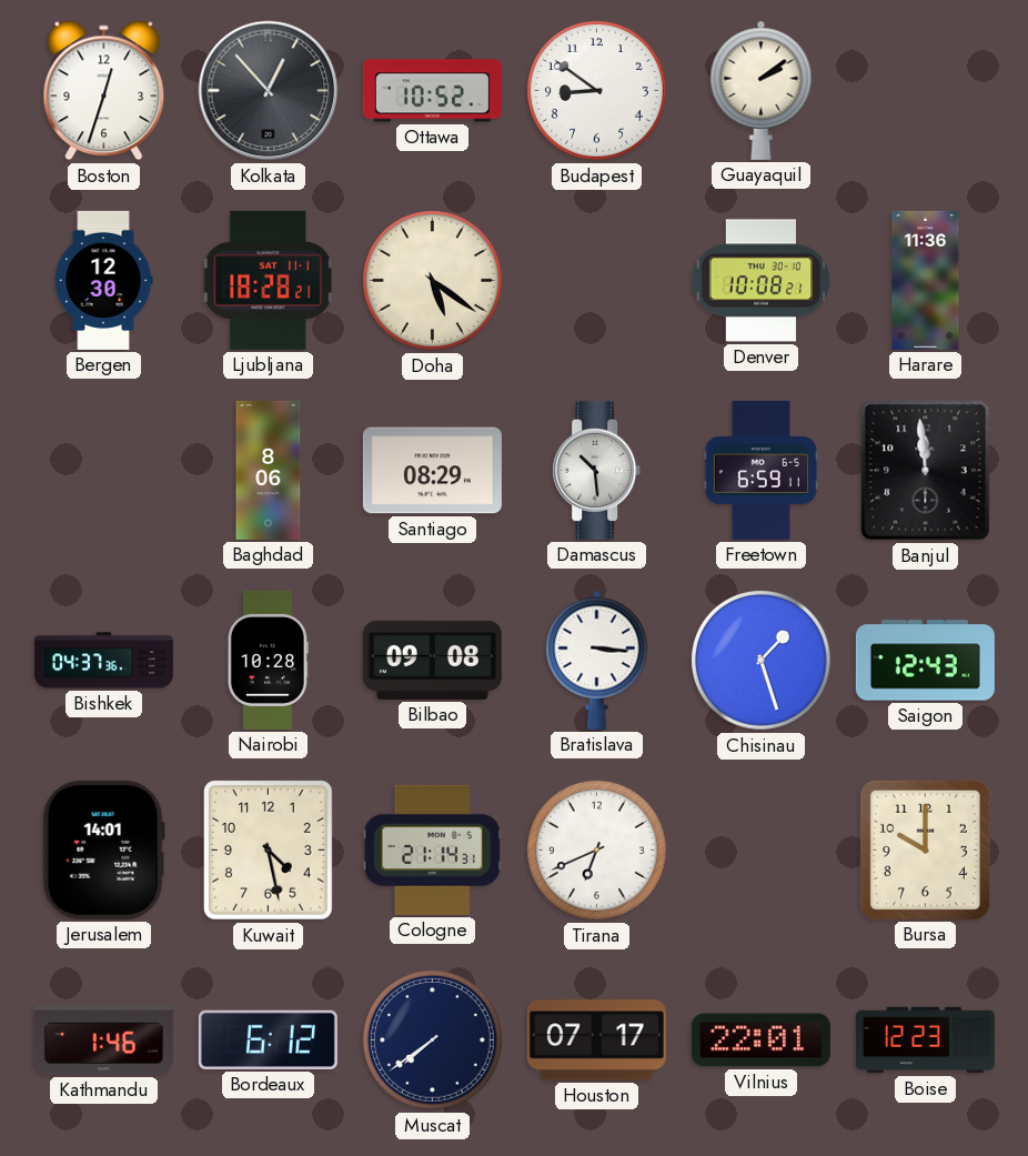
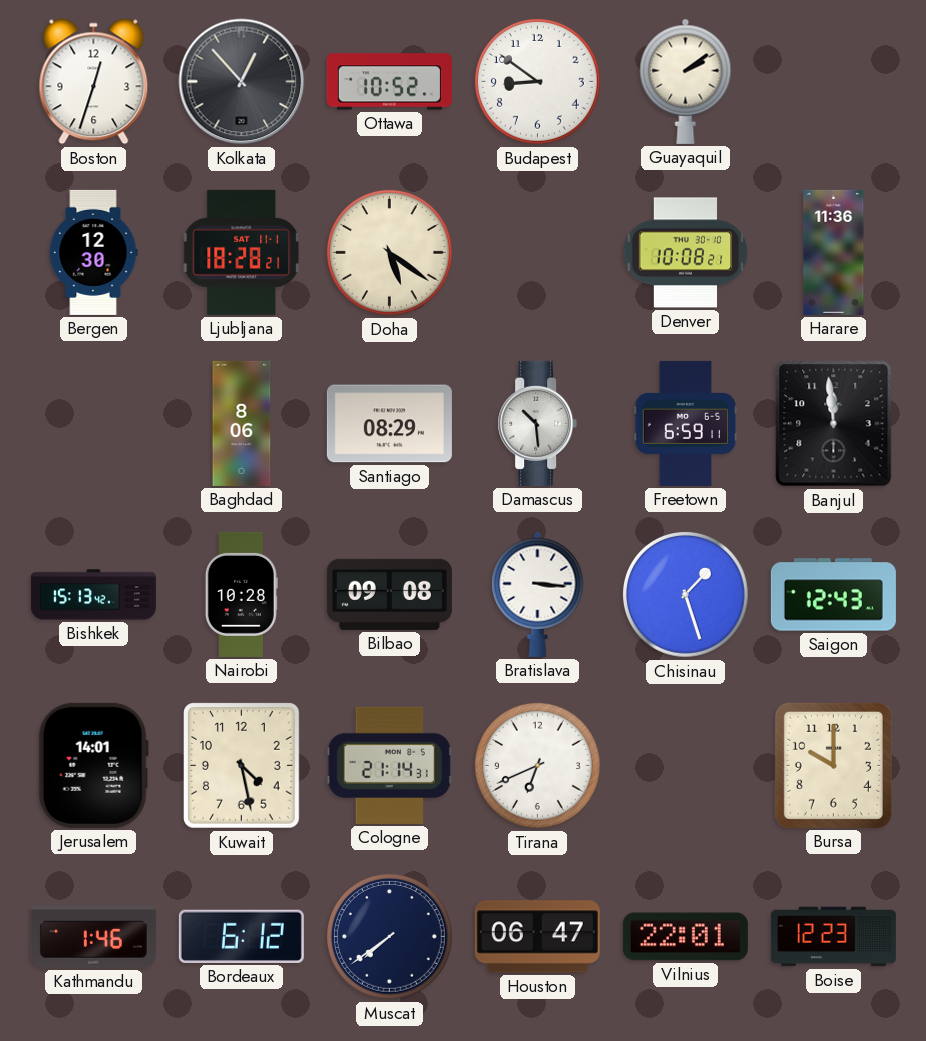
Bishkek: 04:37 -> 15:13 (93, 595)
Houston: 07:17 -> 06:47 (537, 937)
